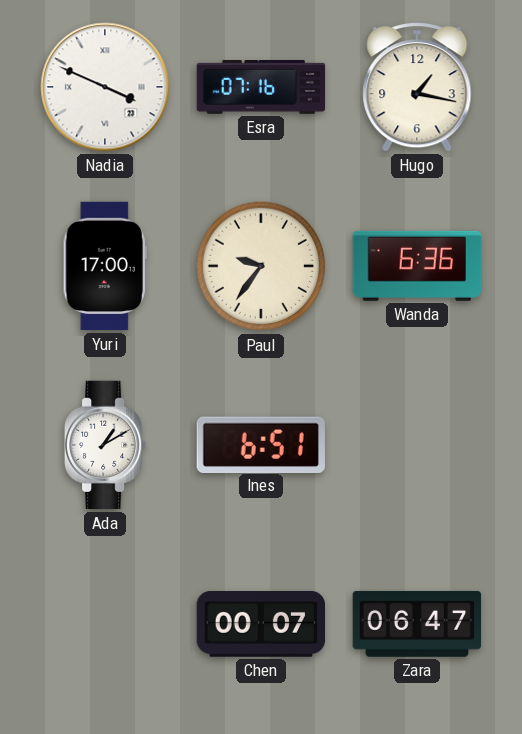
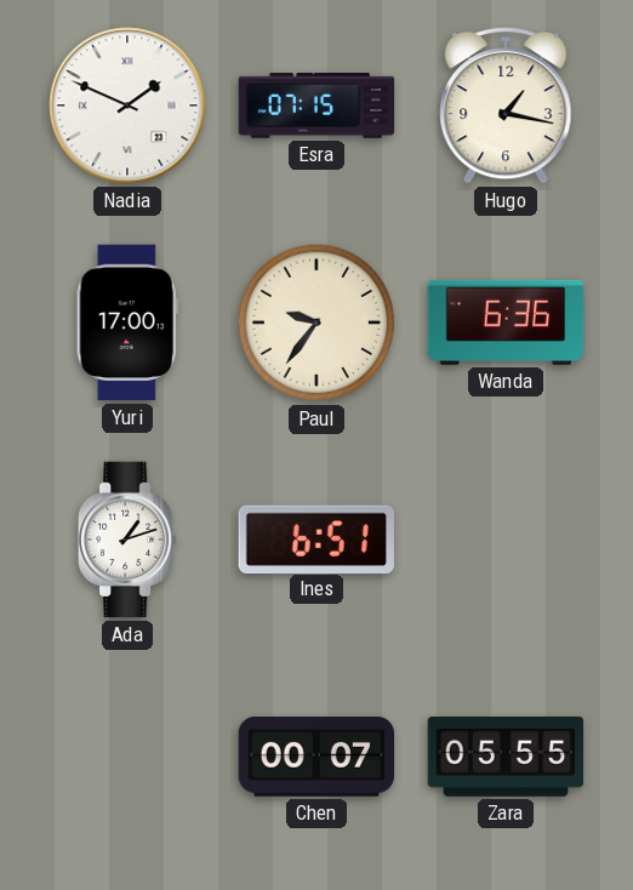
Nadia: 3:49 -> 1:49 (127, 105)
Esra: 07:16 -> 07:15 (316, 107)
Ada: 1:10 -> 1:12 (127, 540)
Zara: 06:47 -> 05:55 (506, 757)
